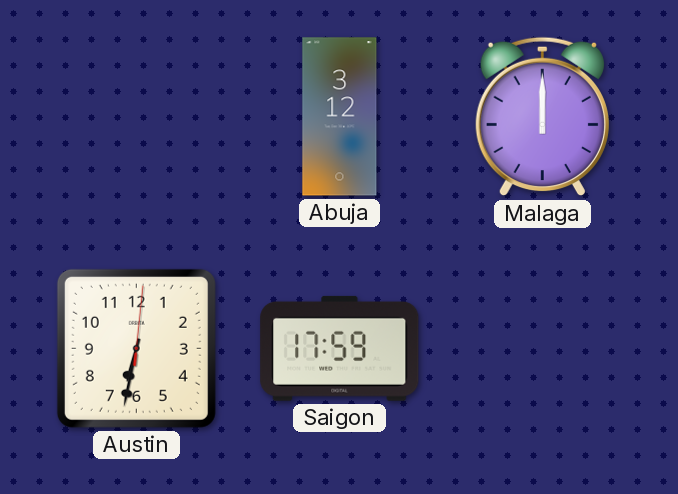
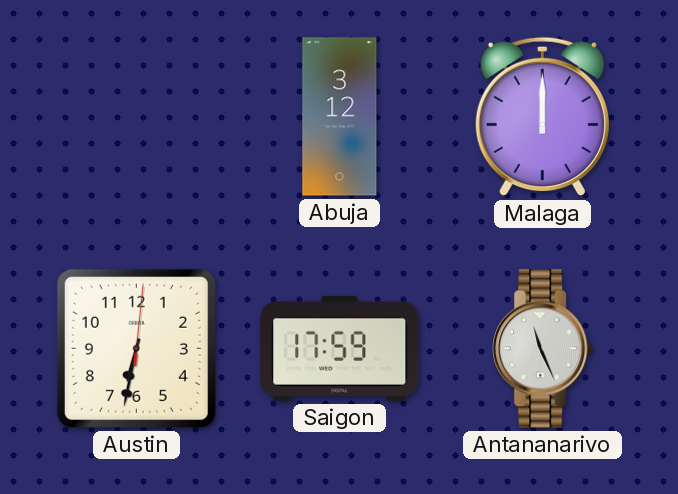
Antananarivo: none -> 11:26 (543, 349)
